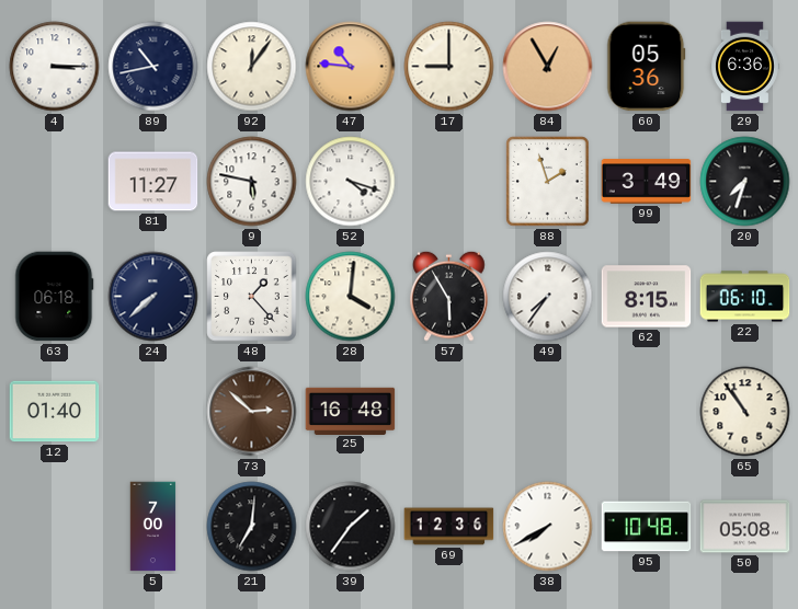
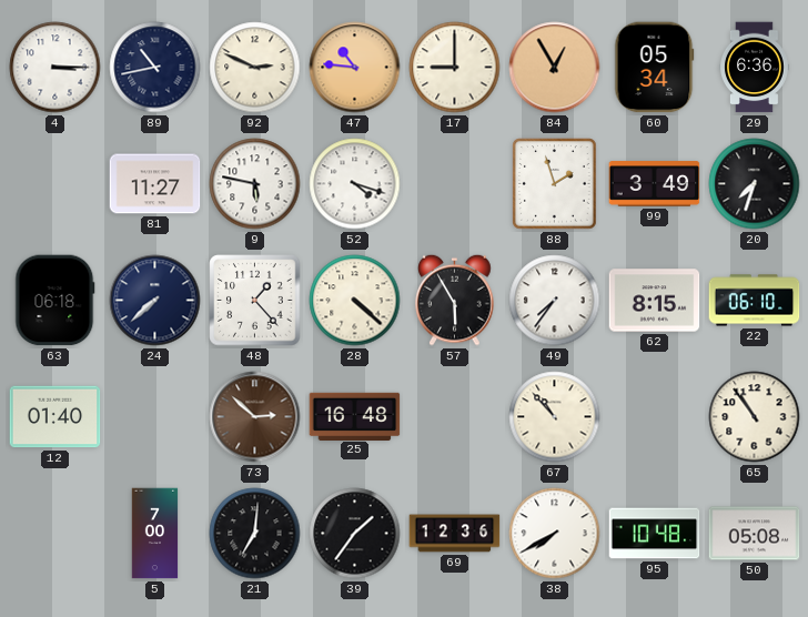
92: 12:06 -> 2:49 (255, 68)
60: 05:36 -> 05:34 (655, 68)
28: 4:01 -> 4:22 (355, 301)
67: none -> 10:53 (555, 417)
